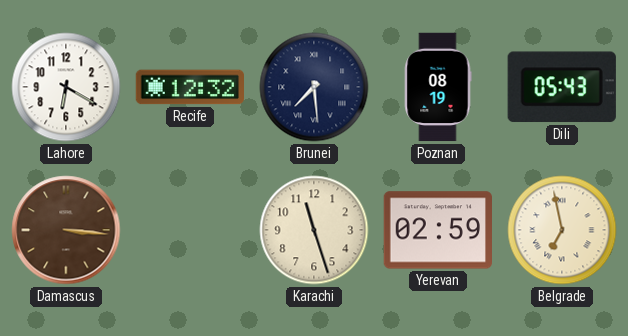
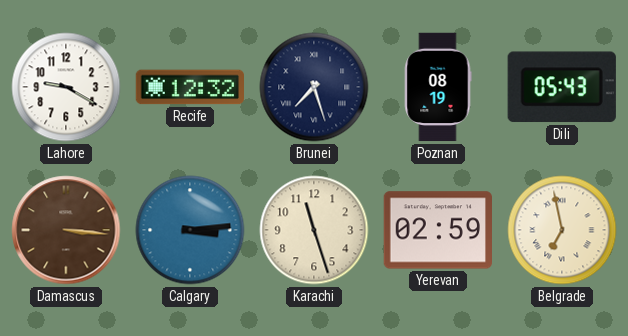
Lahore: 6:20 -> 9:20 (66, 87)
Brunei: 7:29 -> 7:27 (314, 87)
Calgary: none -> 3:14 (190, 230)
